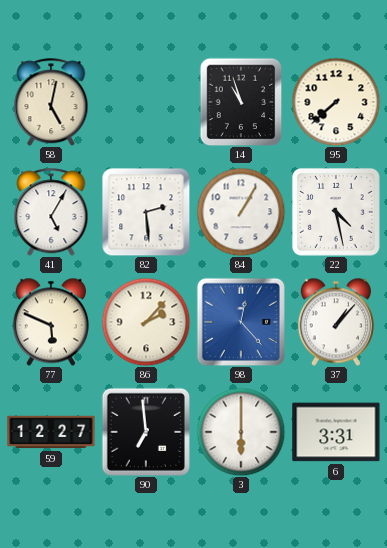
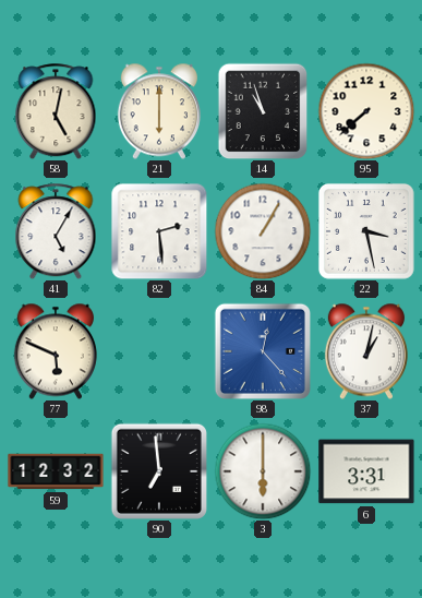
21: none -> 6:00 (159, 111)
22: 4:28 -> 3:28 (366, 231)
86: 2:07 -> none (146, 322)
37: 1:07 -> 1:02 (366, 351)
59: 12:27 -> 12:32 (56, 471)
